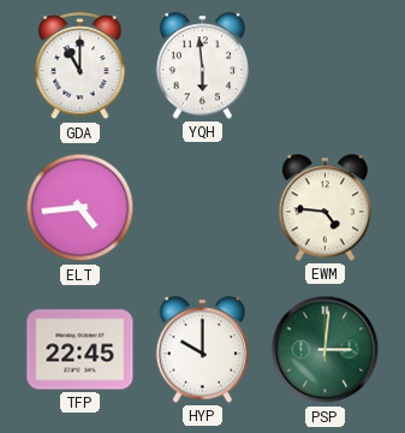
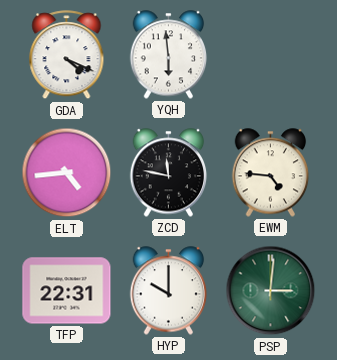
GDA: 11:00 -> 4:19 (67, 55)
ZCD: none -> 11:47 (169, 173)
TFP: 22:45 -> 22:31 (67, 291)
